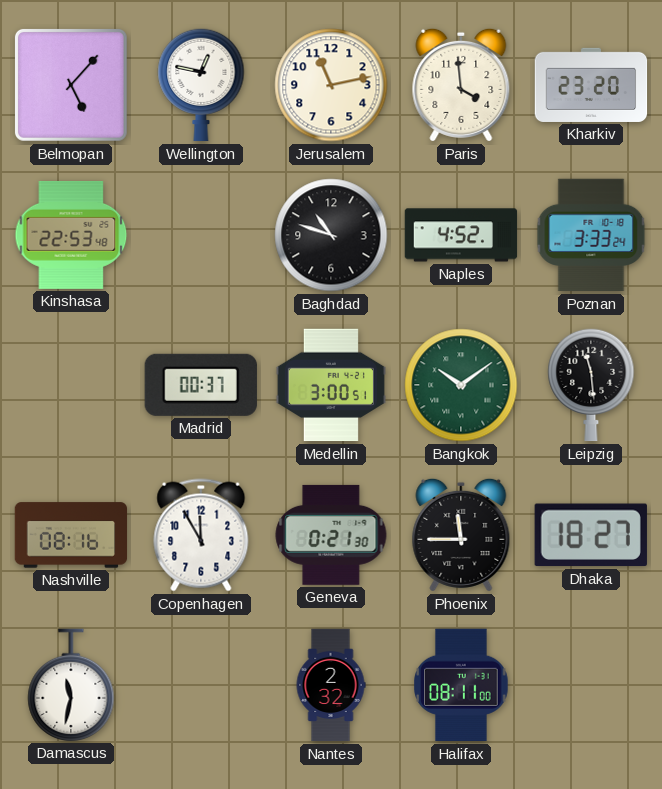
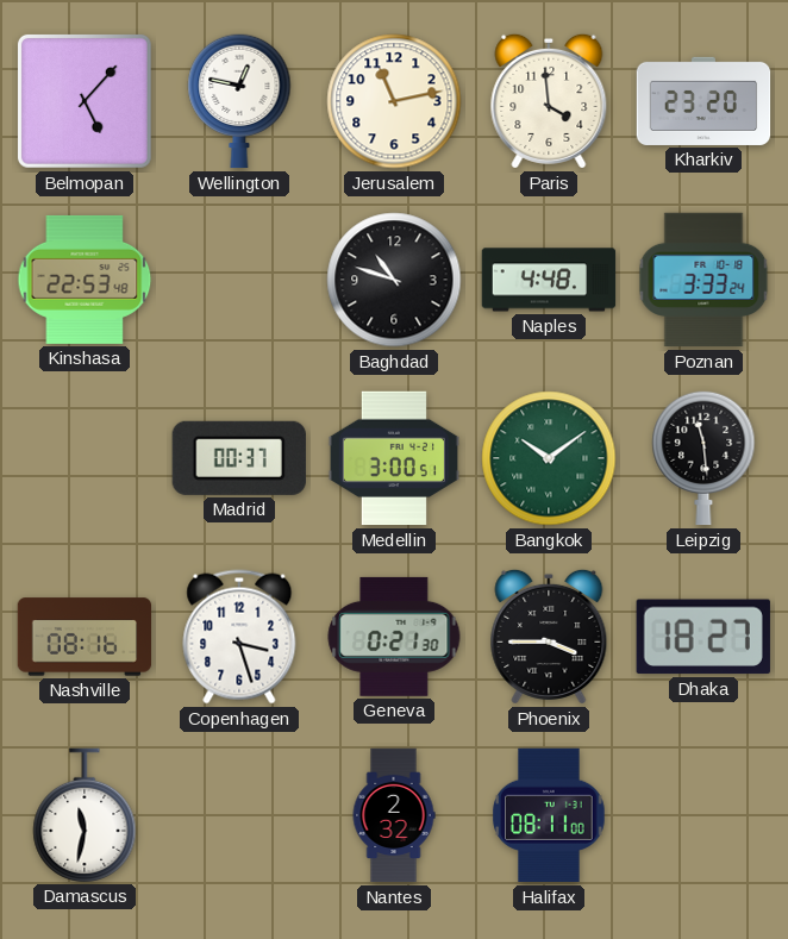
Naples: 4:52 -> 4:48 (549, 280)
Copenhagen: 11:55 -> 3:27 (239, 637)
Phoenix: 11:45 -> 3:45 (549, 637)
